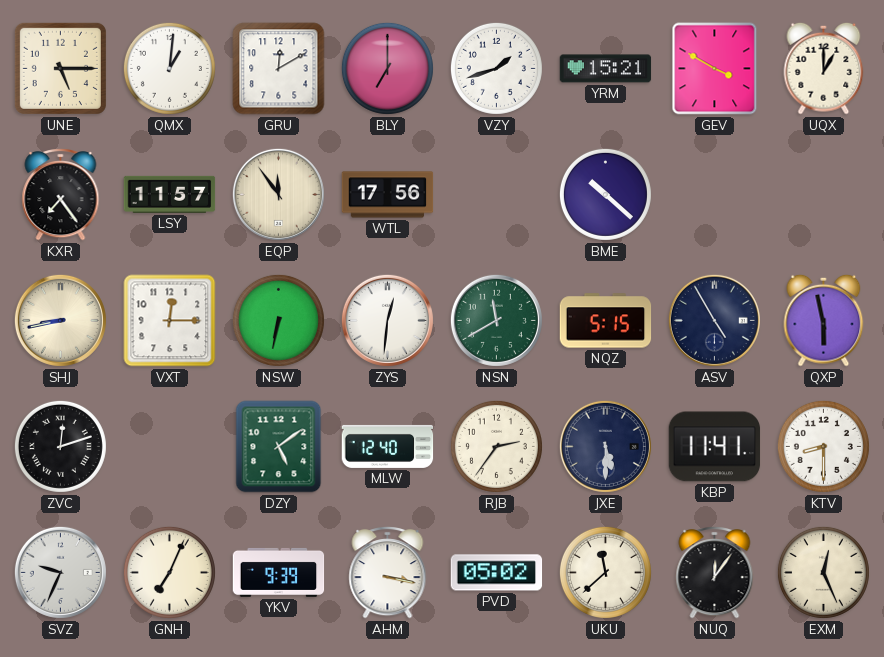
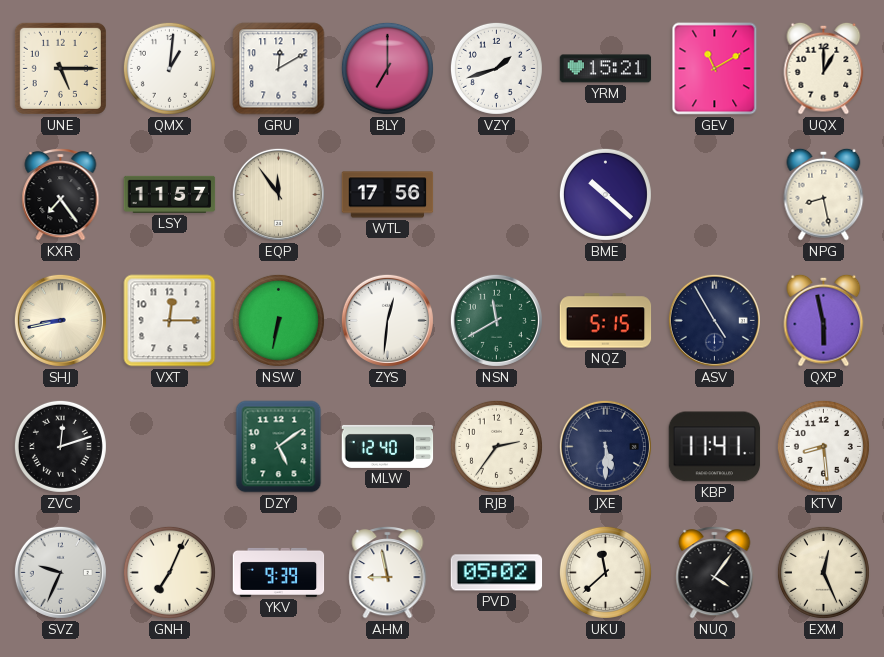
GEV: 3:50 -> 11:10 (715, 69)
NPG: none -> 8:28 (824, 194)
KTV: 8:30 -> 8:29 (823, 446)
AHM: 3:17 -> 8:58 (388, 573)
NUQ: 12:06 -> 4:06 (715, 573)
